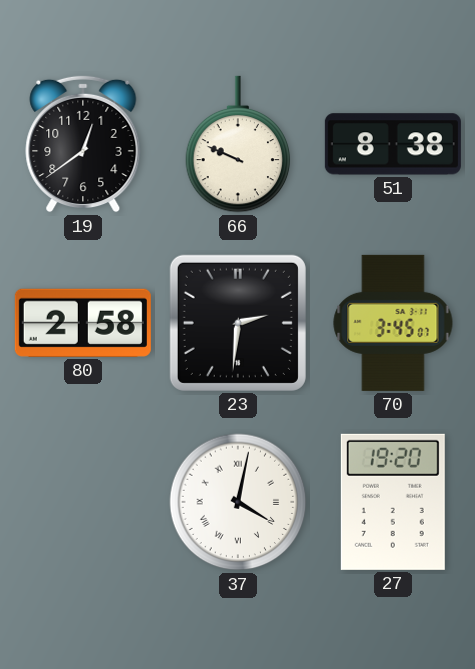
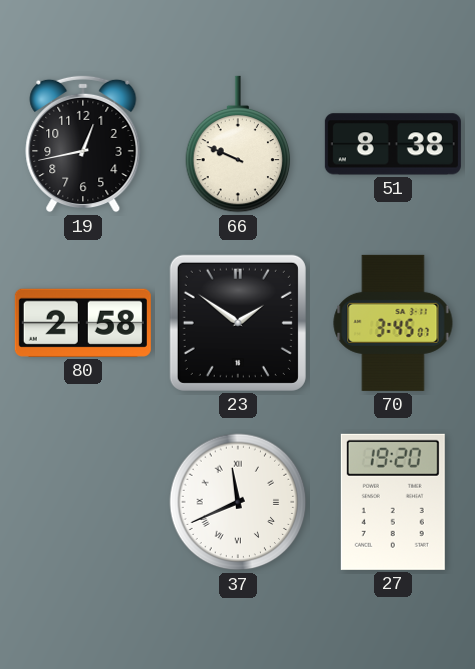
19: 12:39 -> 12:43 (83, 144)
23: 2:31 -> 1:51 (238, 323)
37: 4:02 -> 11:41 (238, 502)
